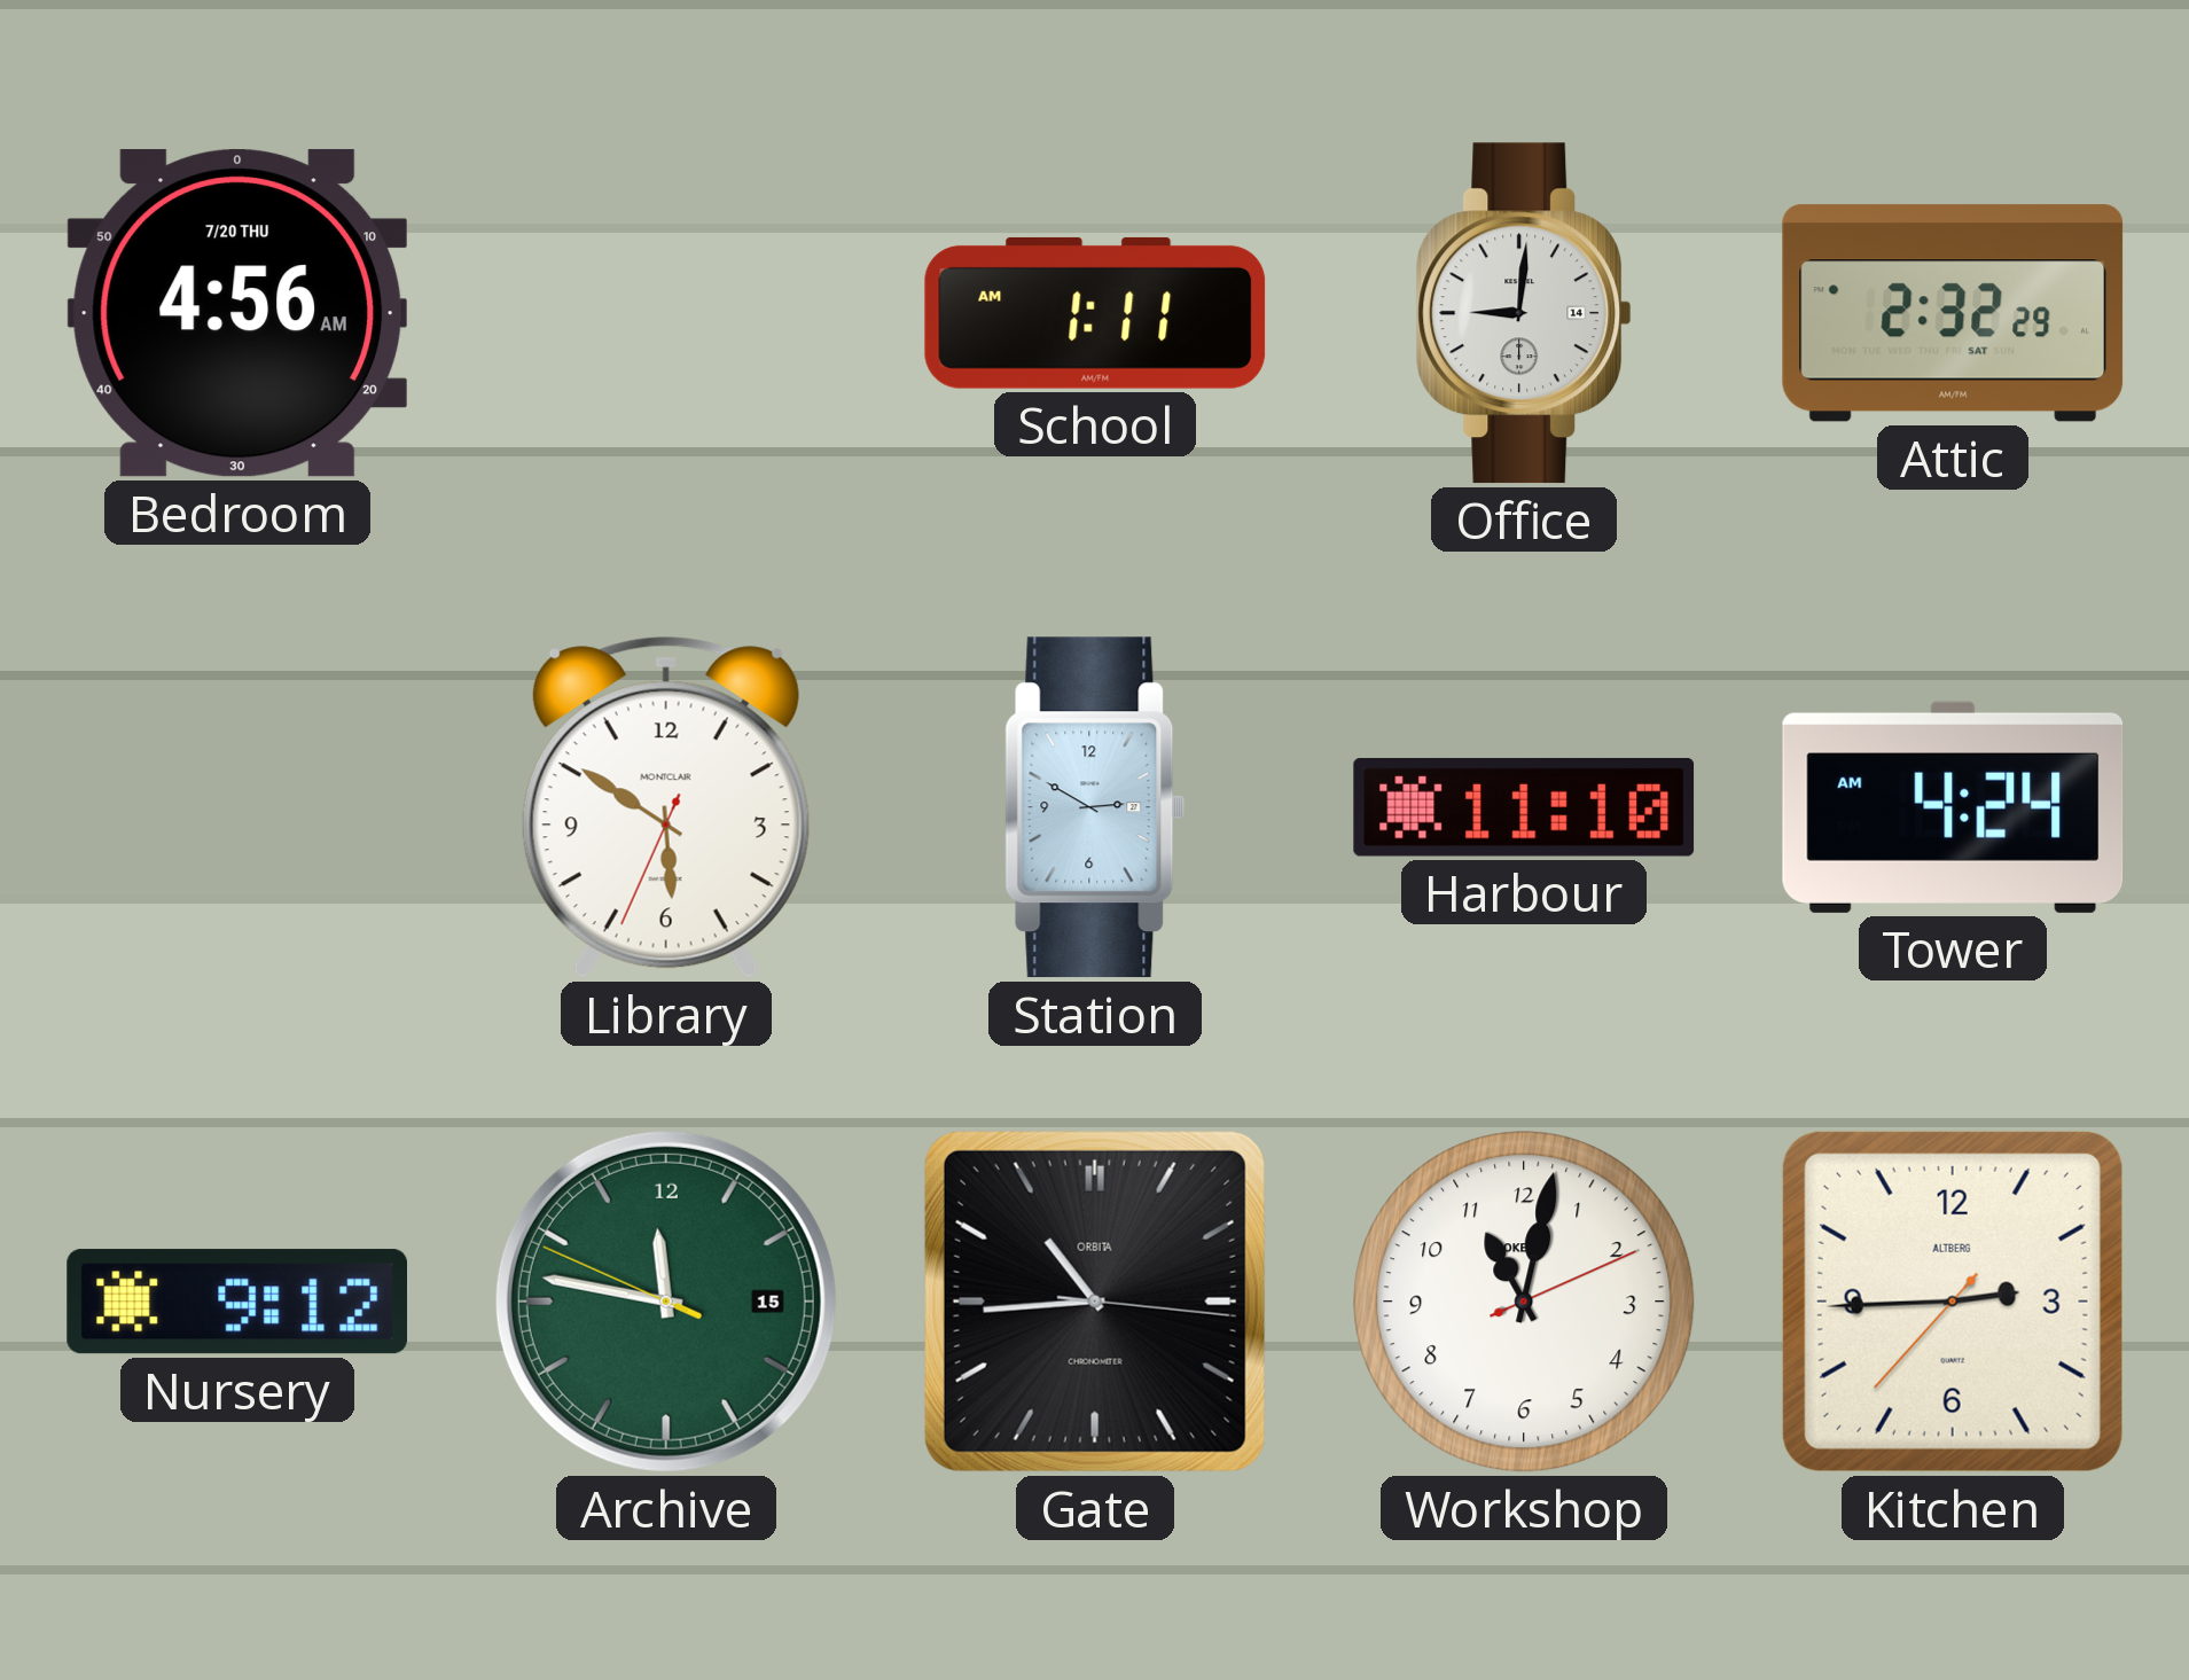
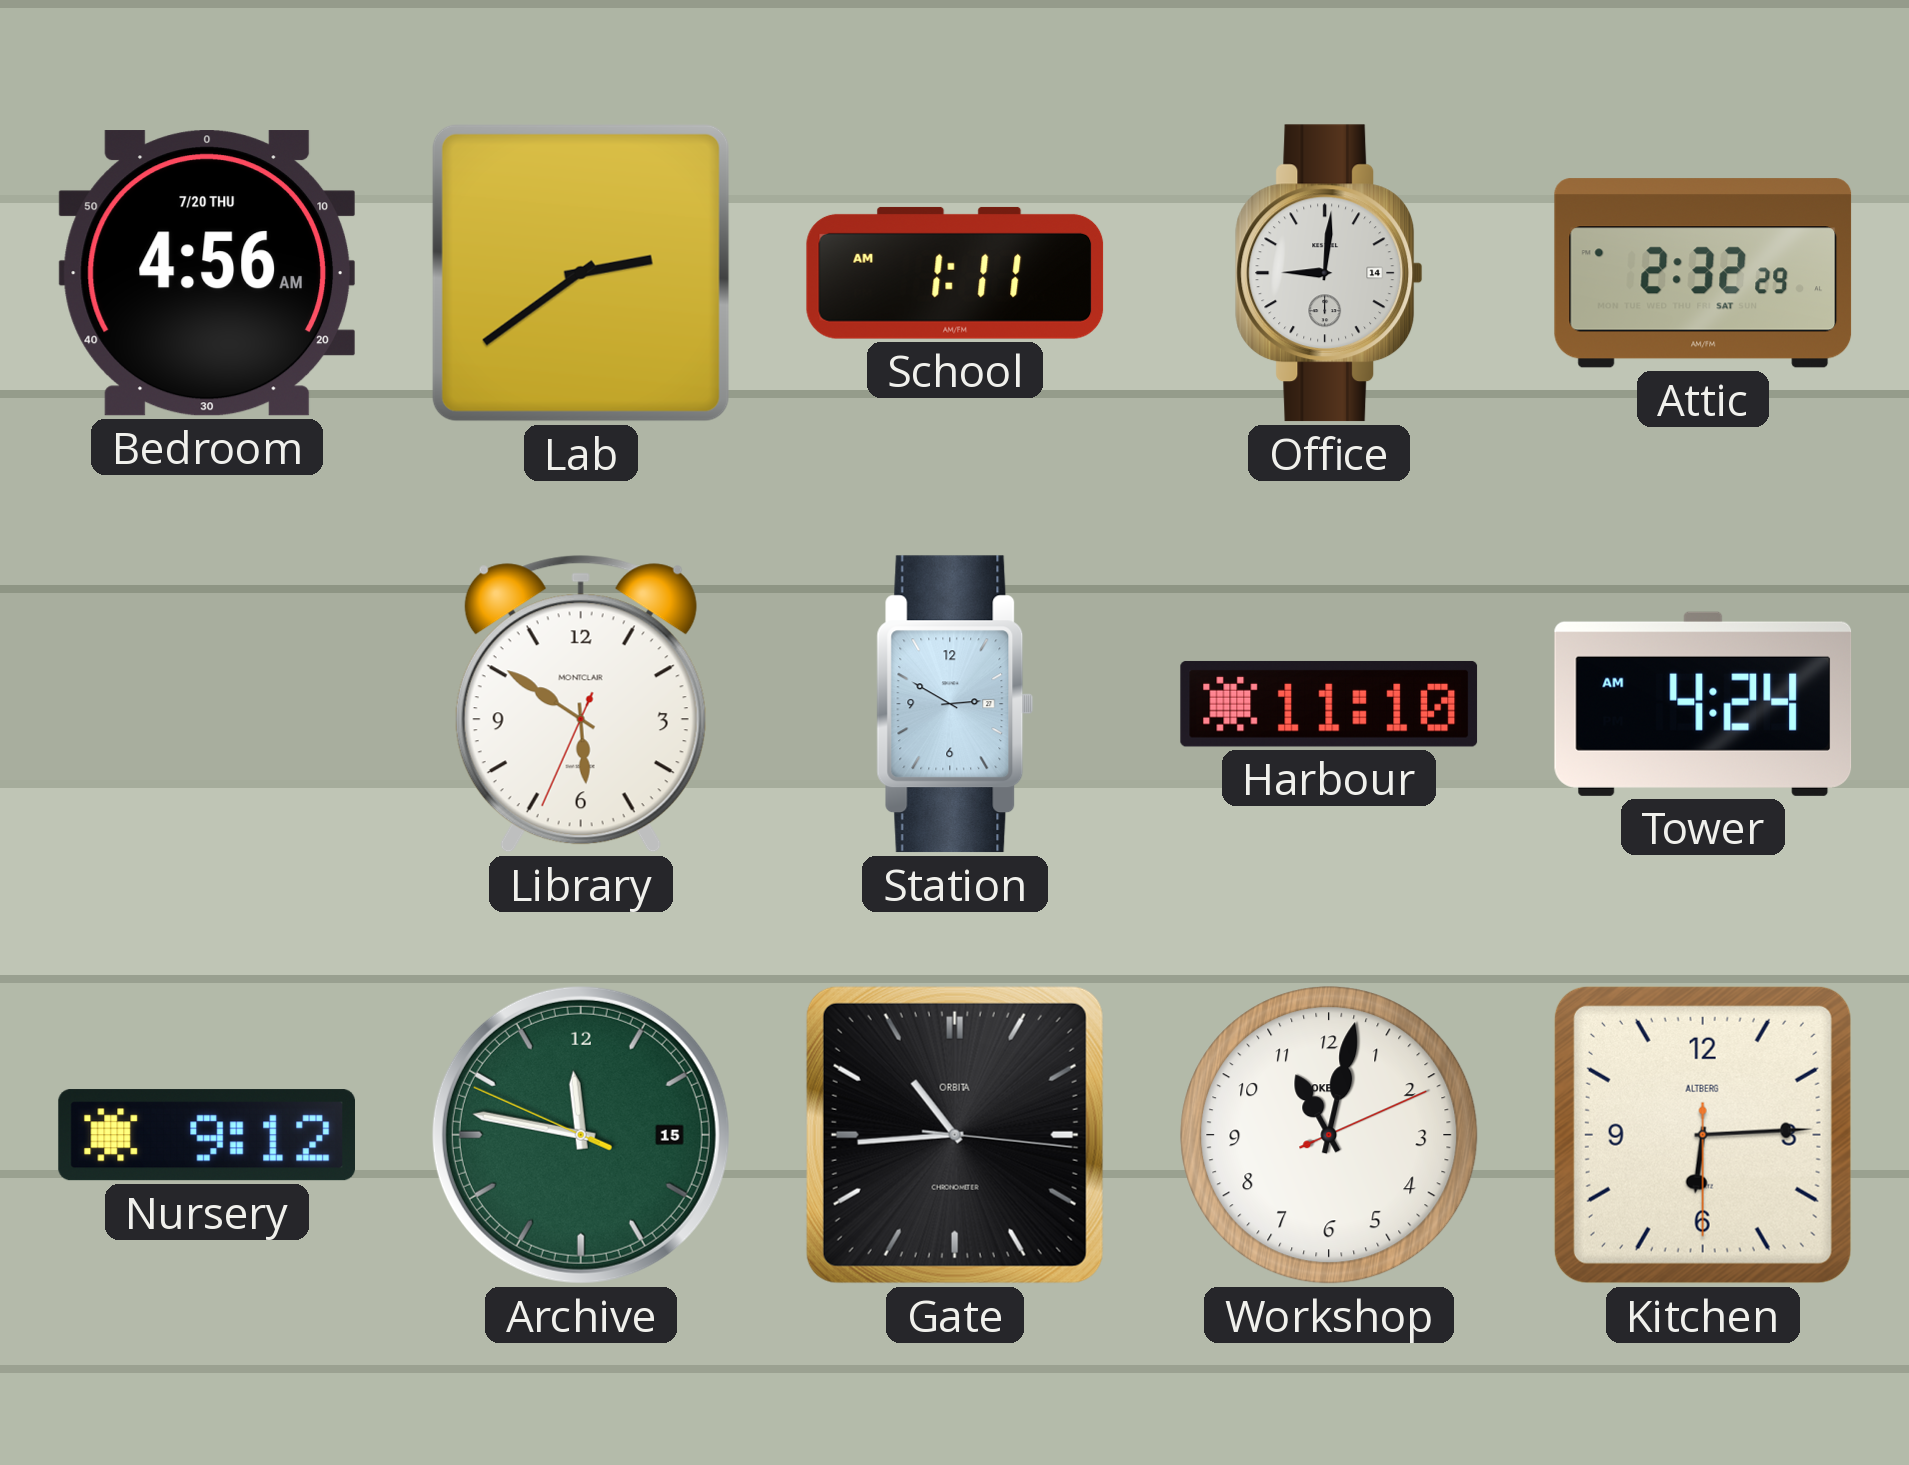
Lab: none -> 2:39 (581, 273)
Kitchen: 2:44 -> 6:14 (1703, 1135)
